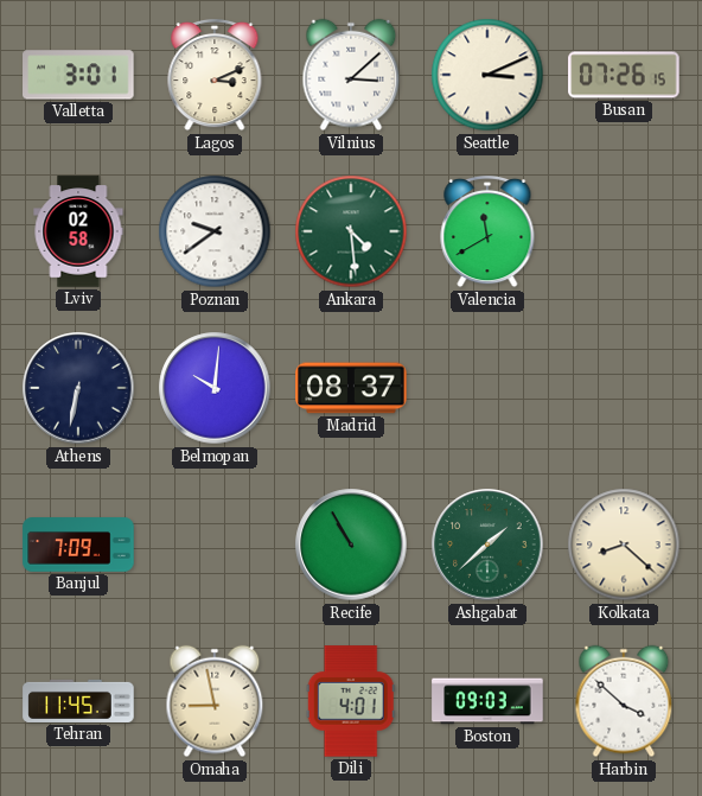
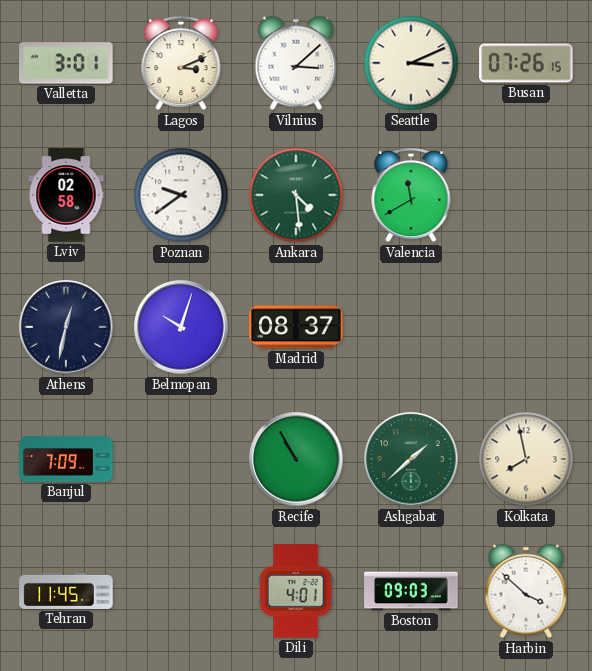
Athens: 6:32 -> 12:32 (66, 327)
Belmopan: 10:01 -> 10:03 (181, 327)
Kolkata: 8:22 -> 7:58 (526, 459)
Omaha: 8:58 -> none (215, 701)
